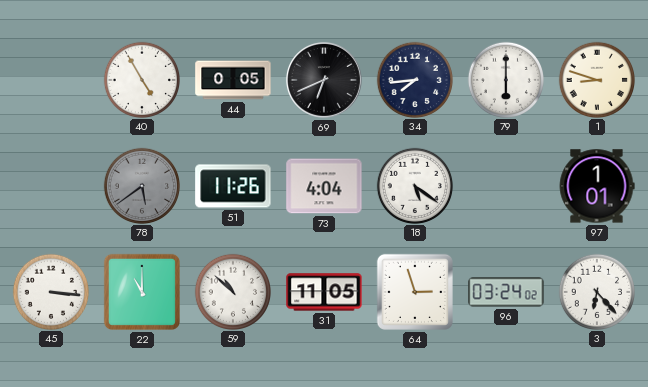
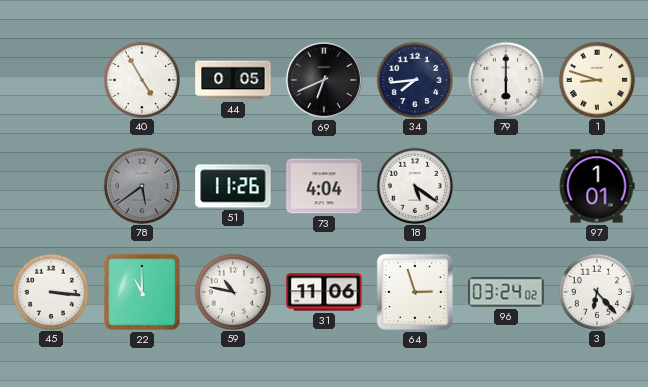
59: 10:52 -> 10:47 (232, 291)
31: 11:05 -> 11:06 (324, 292)
